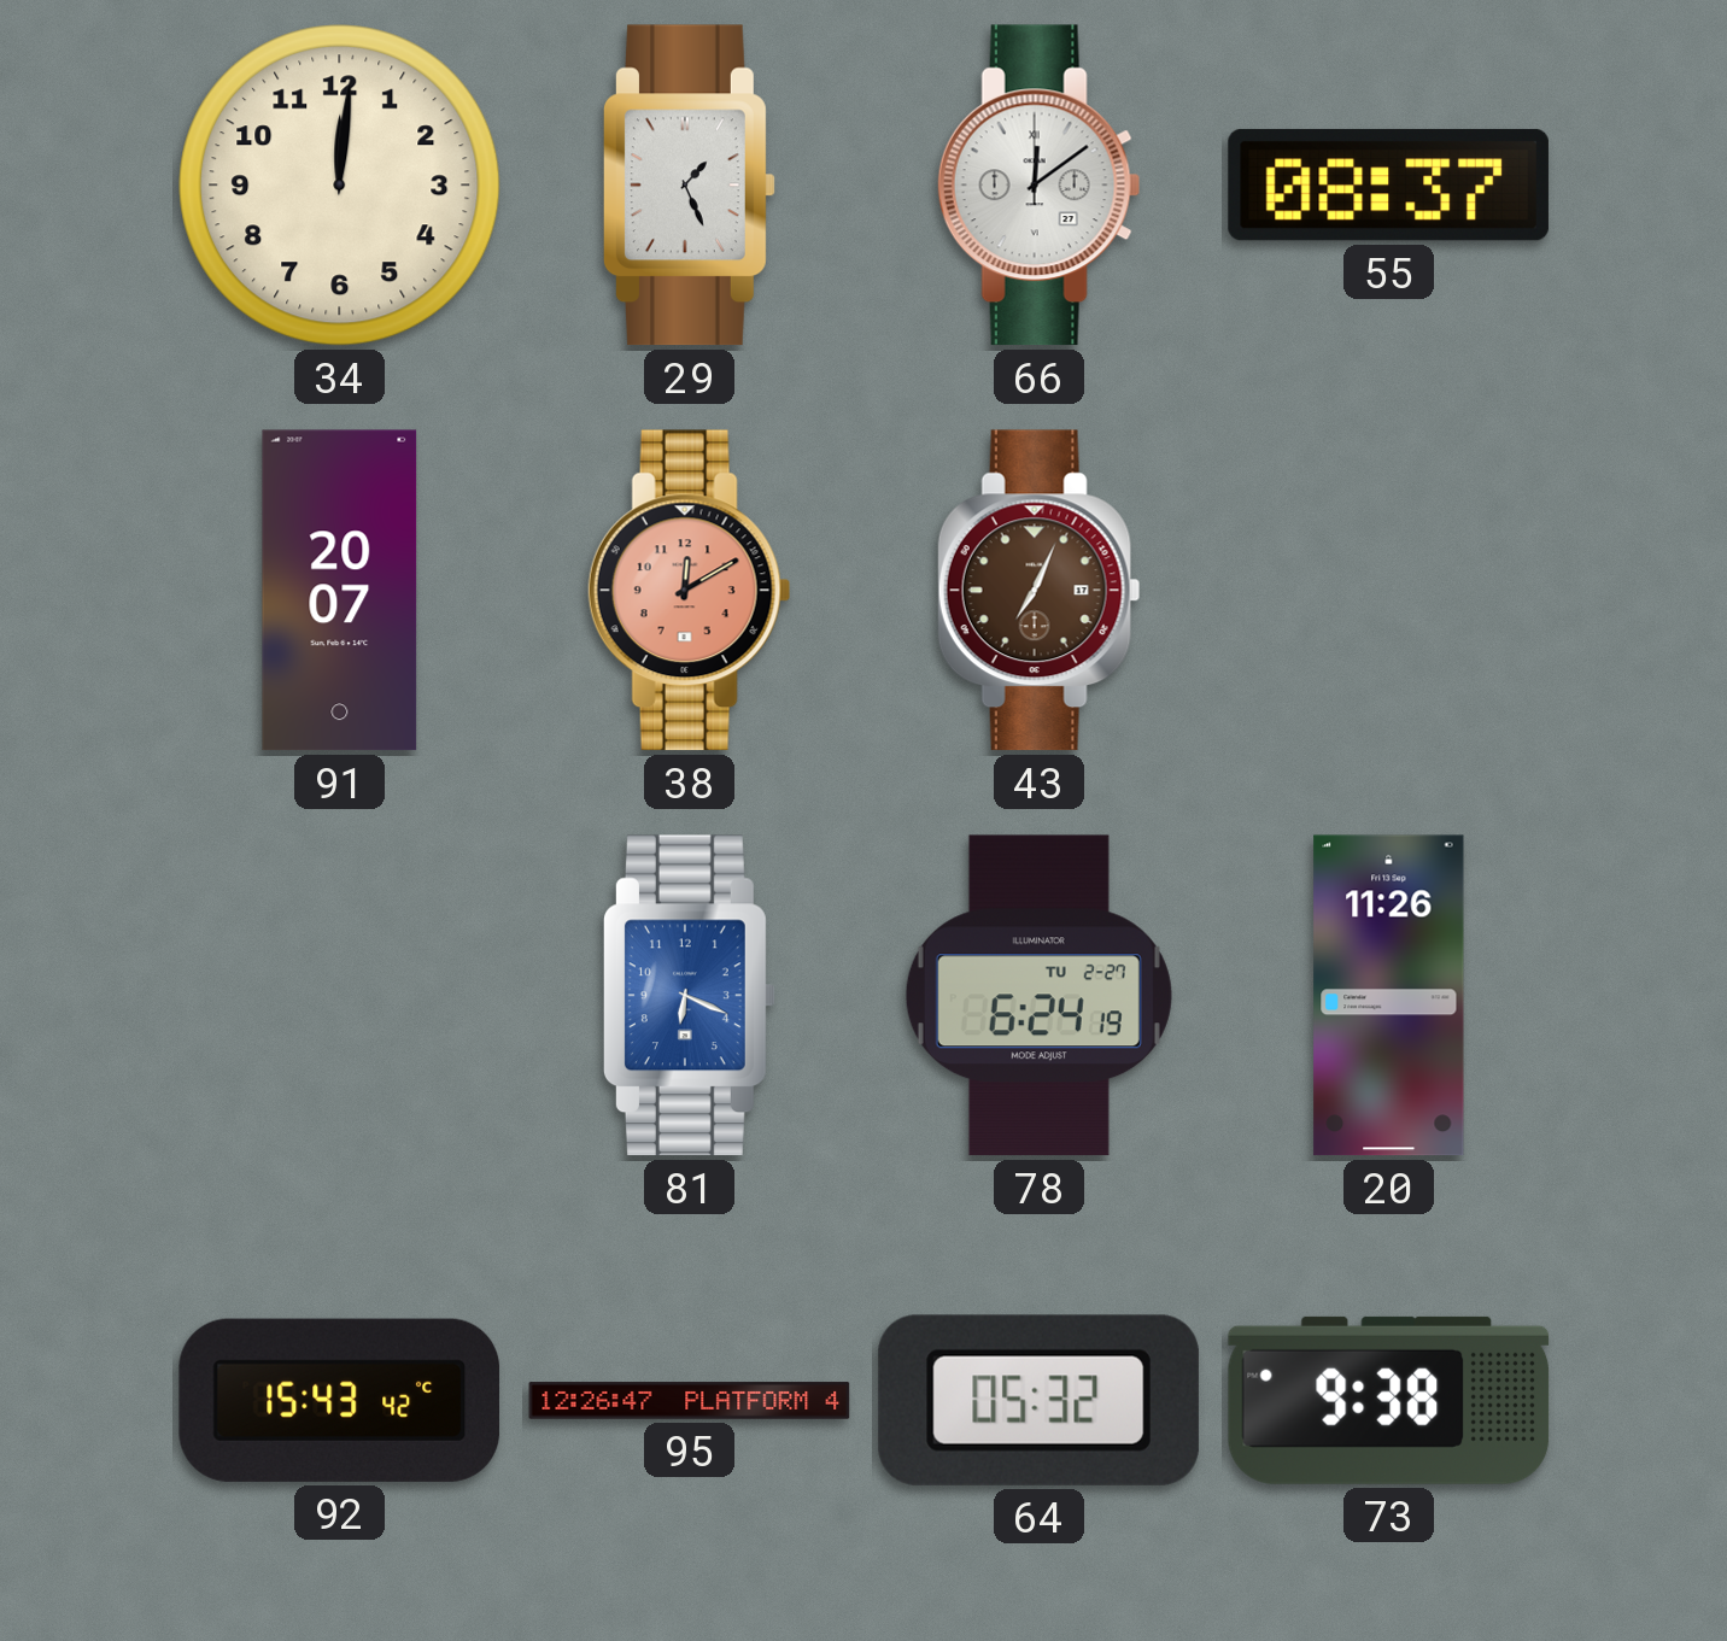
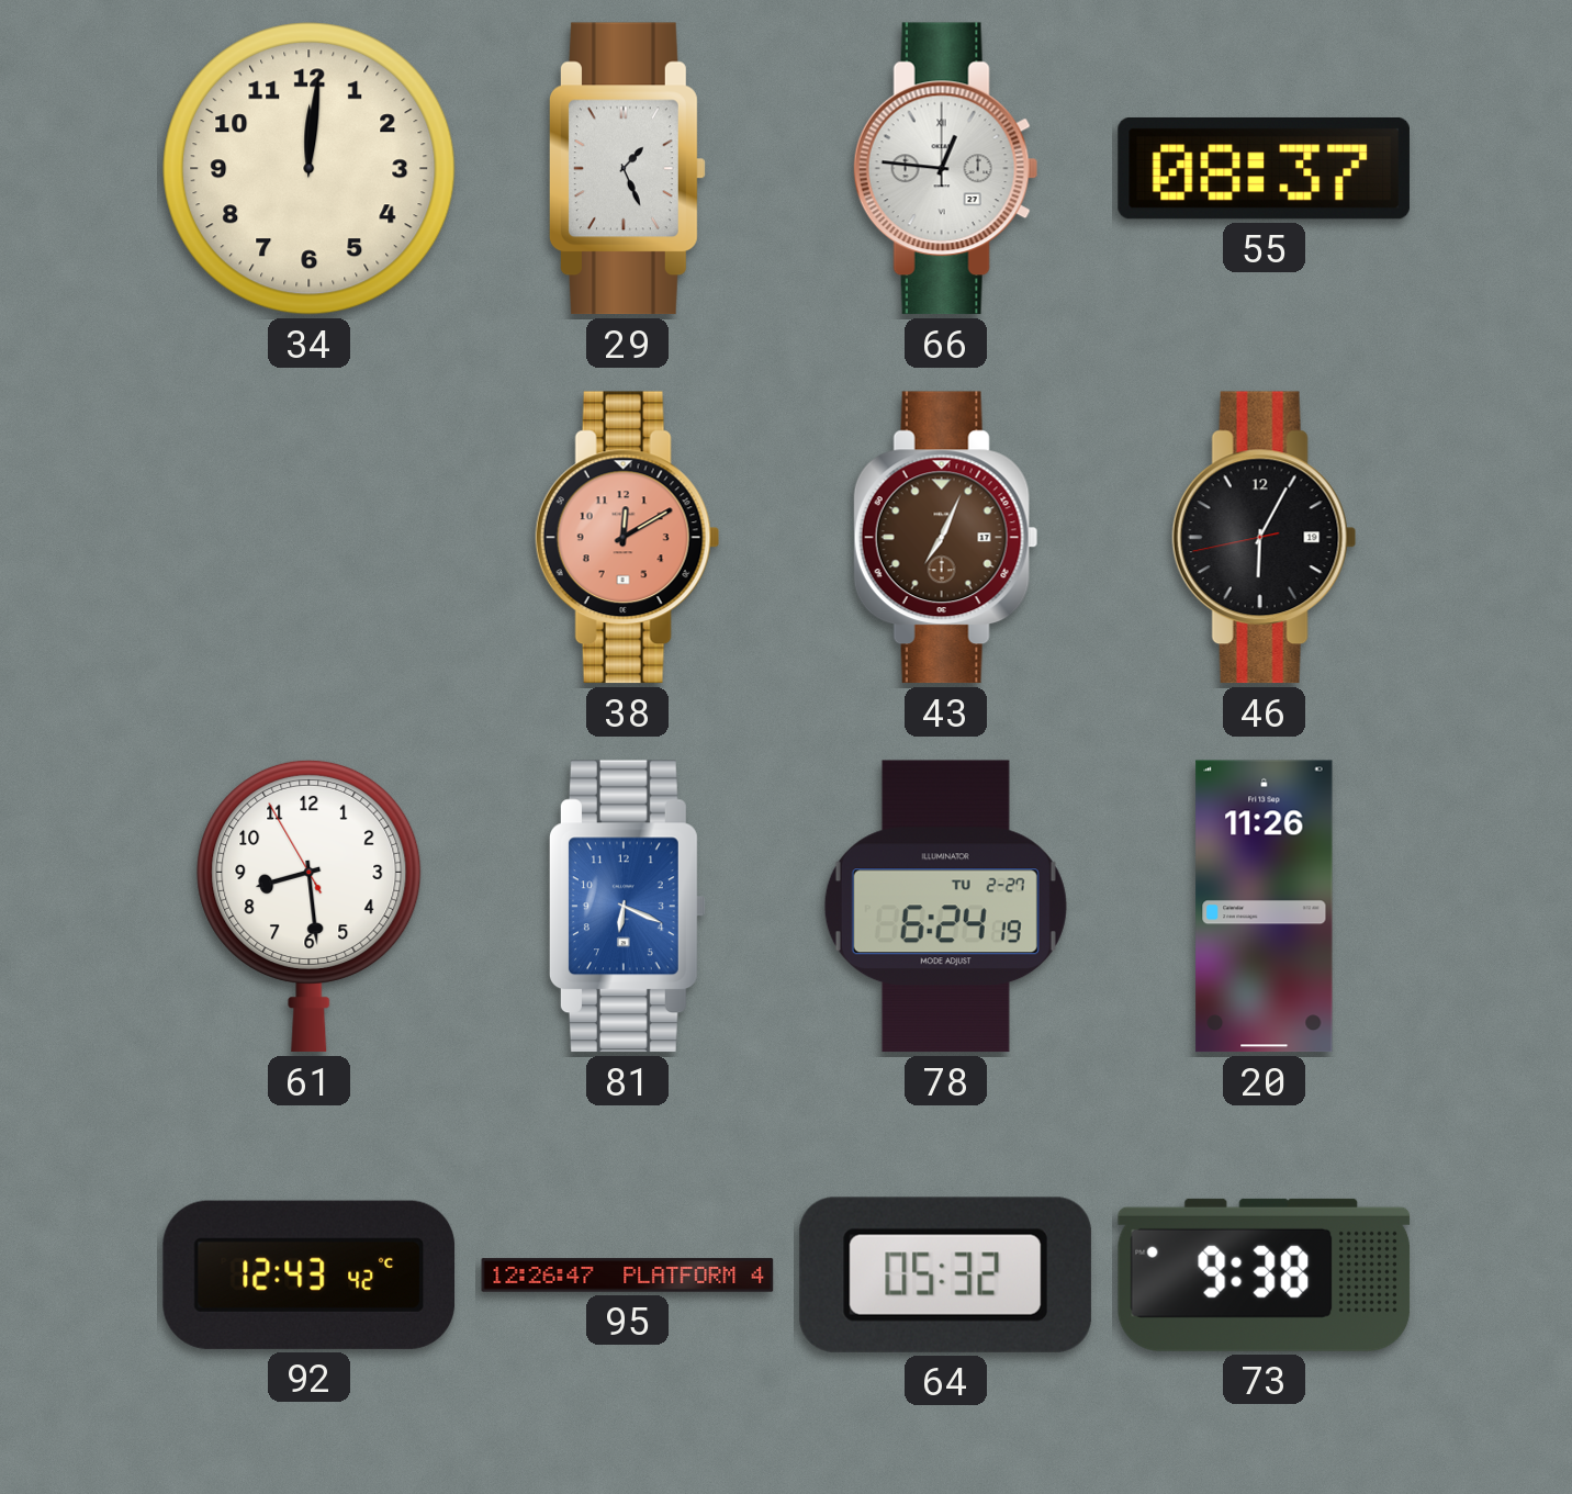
66: 12:09 -> 12:46 (945, 169)
91: 20:07 -> none (340, 591)
46: none -> 6:04 (1264, 538)
61: none -> 8:28 (310, 906)
92: 15:43 -> 12:43 (310, 1274)
